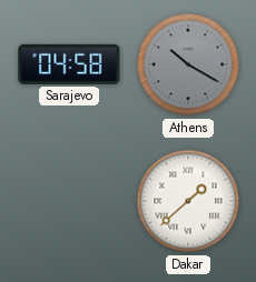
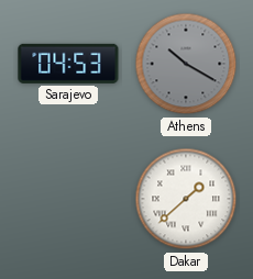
Sarajevo: 04:58 -> 04:53 (68, 64)
